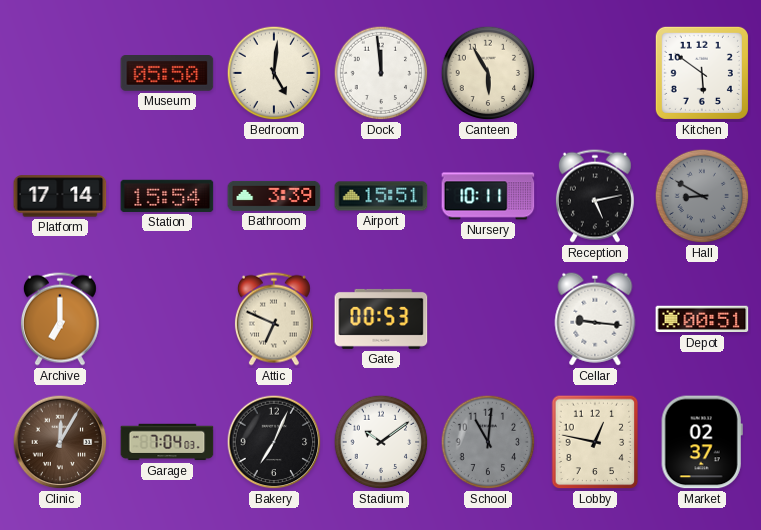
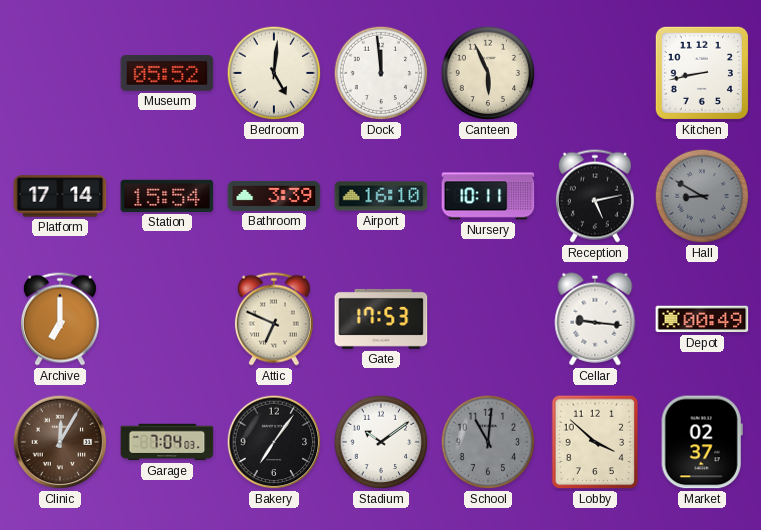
Museum: 05:50 -> 05:52 (167, 73)
Canteen: 5:55 -> 5:56 (488, 73)
Kitchen: 5:51 -> 8:43 (702, 73)
Airport: 15:51 -> 16:10 (381, 196)
Gate: 00:53 -> 17:53 (381, 319)
Depot: 00:51 -> 00:49 (702, 319)
Bakery: 7:04 -> 7:06 (274, 442)
Lobby: 12:47 -> 3:52 (595, 442)
